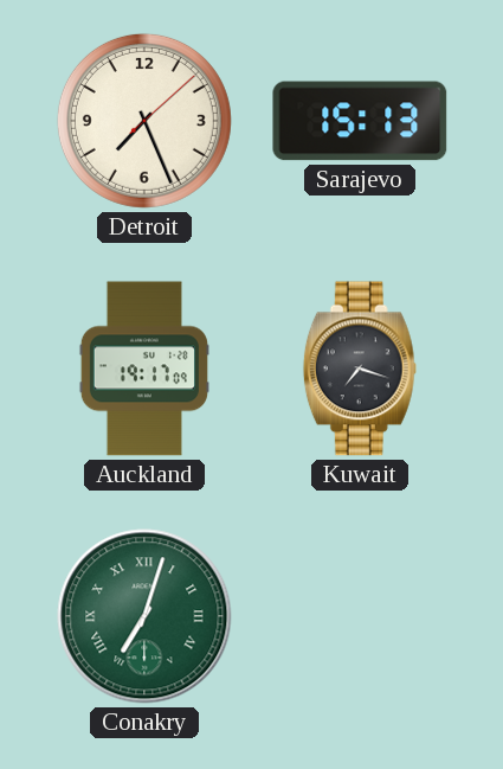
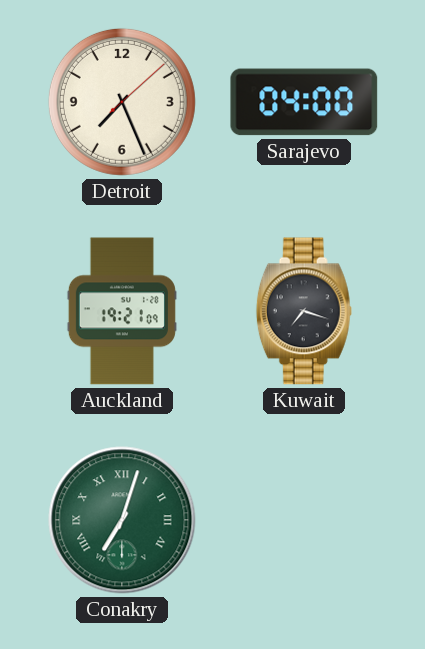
Sarajevo: 15:13 -> 04:00 (304, 102)
Auckland: 19:17 -> 19:21 (122, 311)
